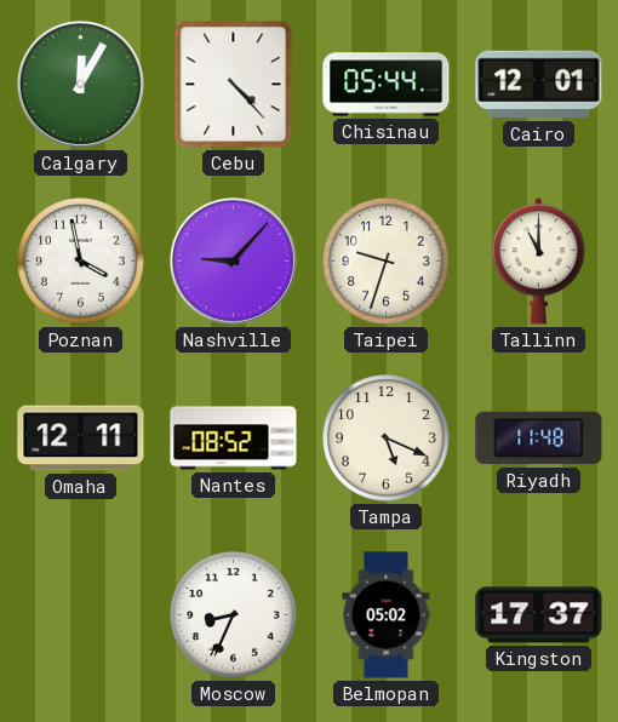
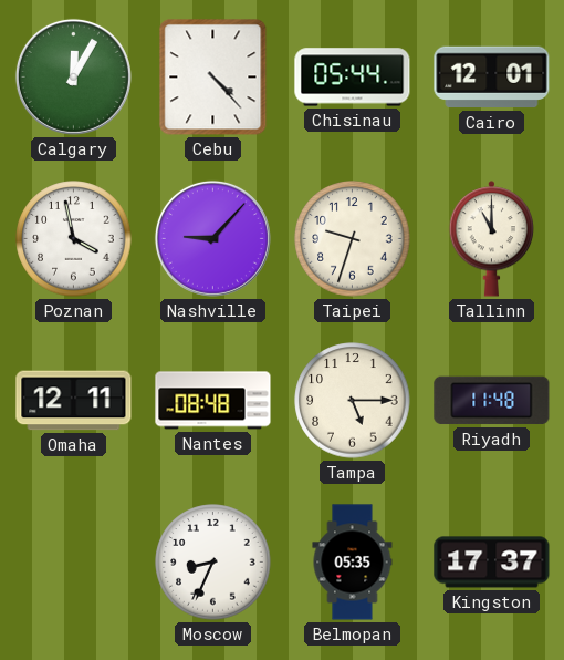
Nantes: 08:52 -> 08:48 (213, 401)
Tampa: 5:19 -> 5:15 (353, 401)
Belmopan: 05:02 -> 05:35 (353, 563)
